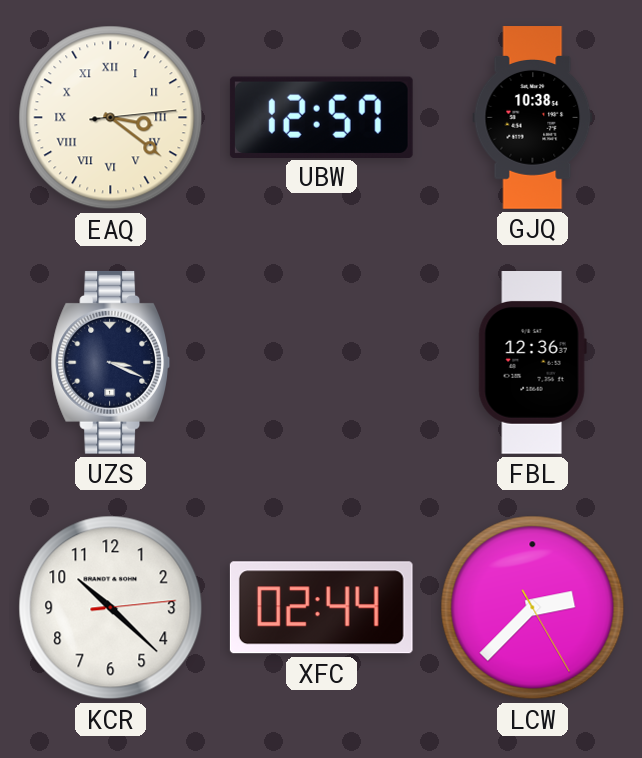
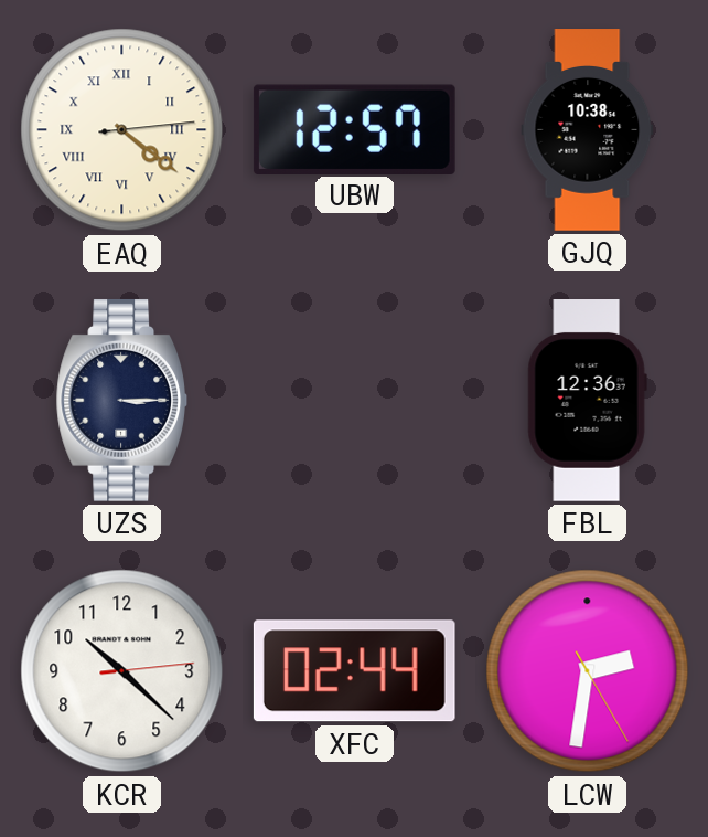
EAQ: 3:21 -> 4:21 (122, 130)
UZS: 3:19 -> 3:15 (121, 400)
LCW: 2:37 -> 2:31 (588, 671)
